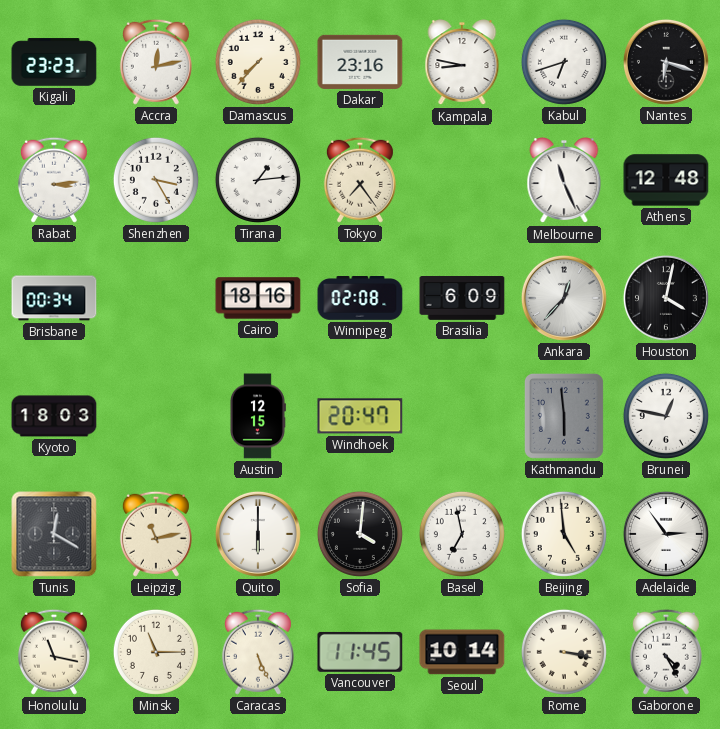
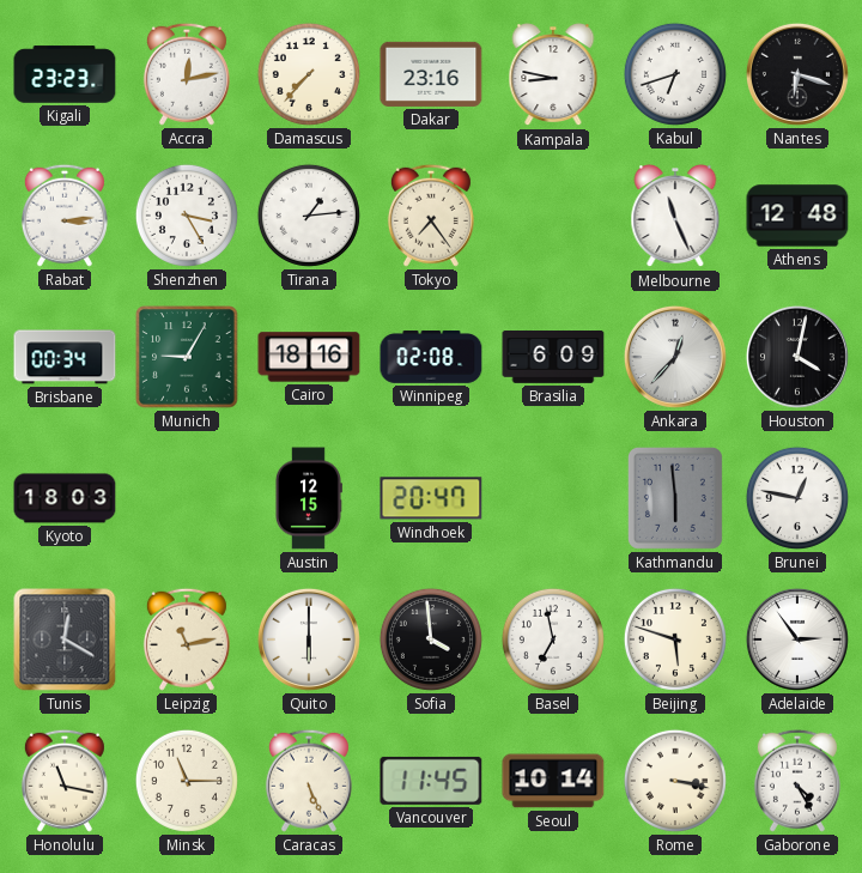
Munich: none -> 9:05 (187, 357)
Sofia: 4:01 -> 3:59 (431, 639)
Beijing: 4:59 -> 5:48 (675, 639)
